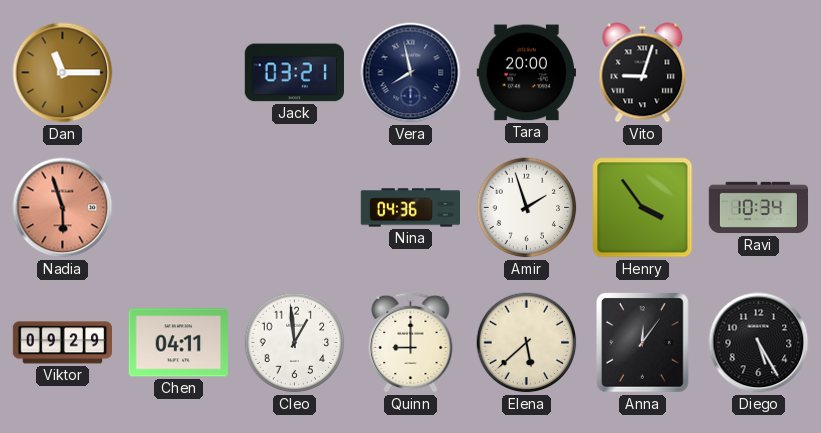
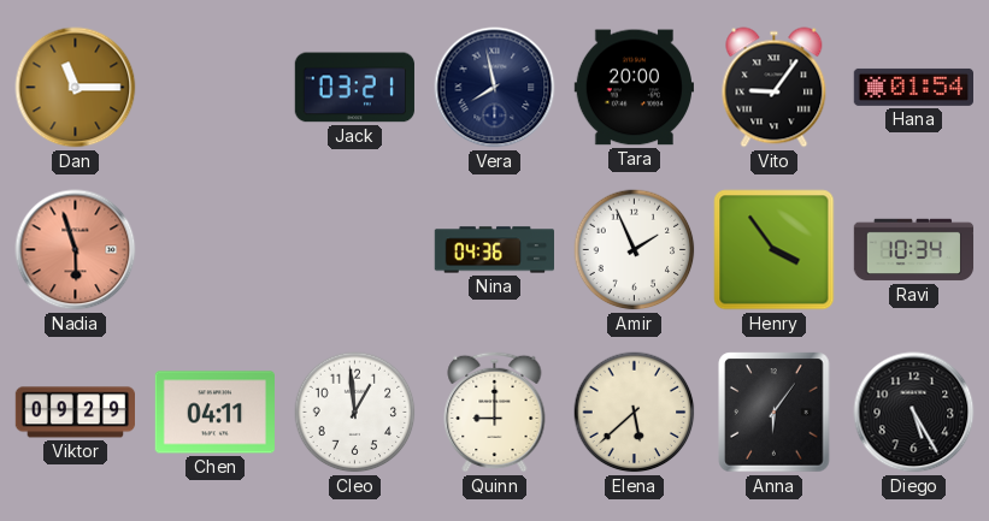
Vito: 9:03 -> 9:06 (775, 88)
Hana: none -> 01:54 (913, 87)
Amir: 1:57 -> 1:56 (635, 250)
Anna: 12:06 -> 6:06 (775, 413)
